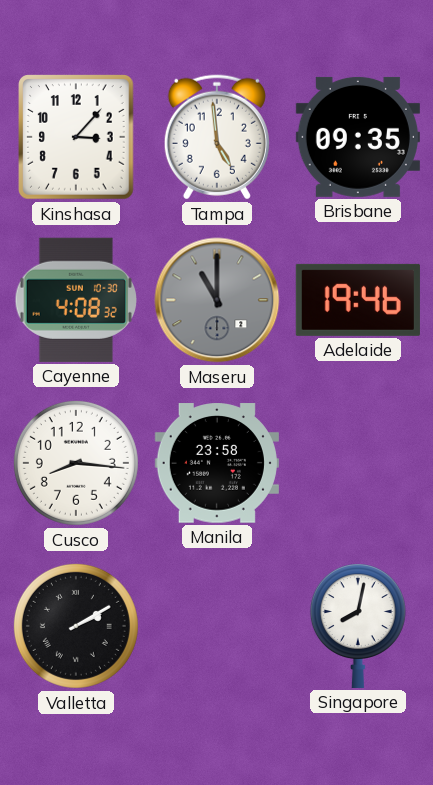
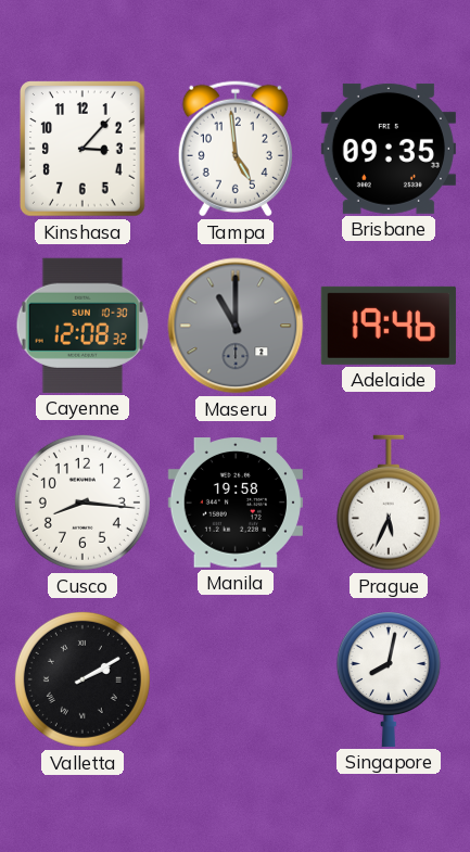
Cayenne: 4:08 -> 12:08 (82, 326)
Manila: 23:58 -> 19:58 (236, 503)
Prague: none -> 5:34 (389, 503)
